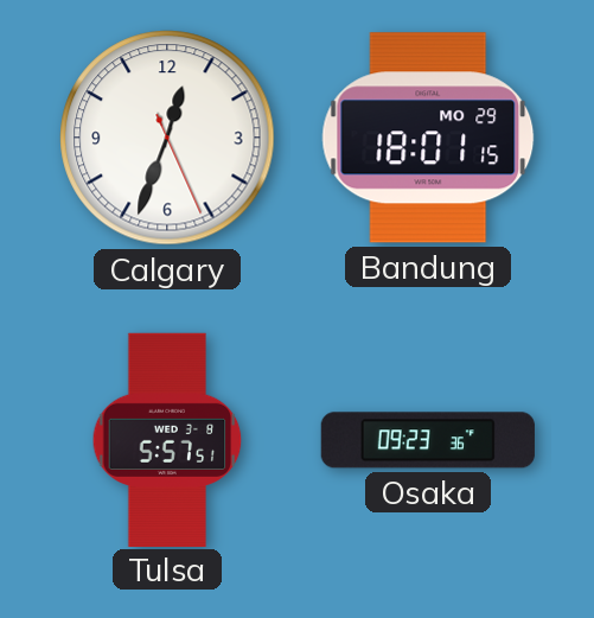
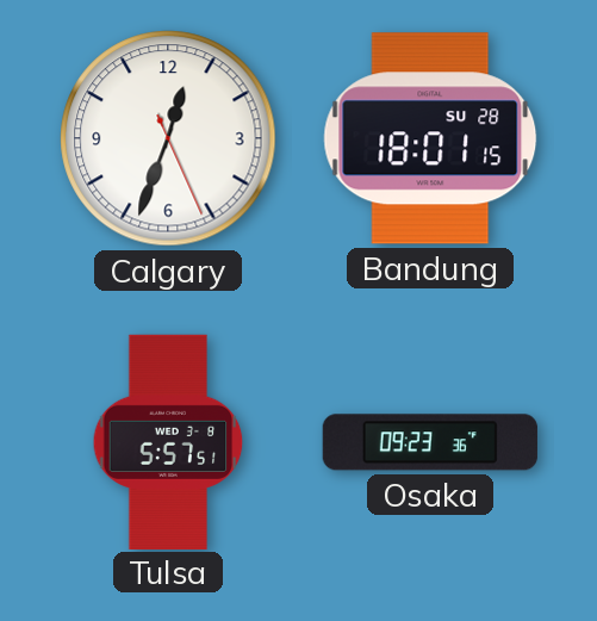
Bandung date: MO 29 -> SU 28 (430, 138)
